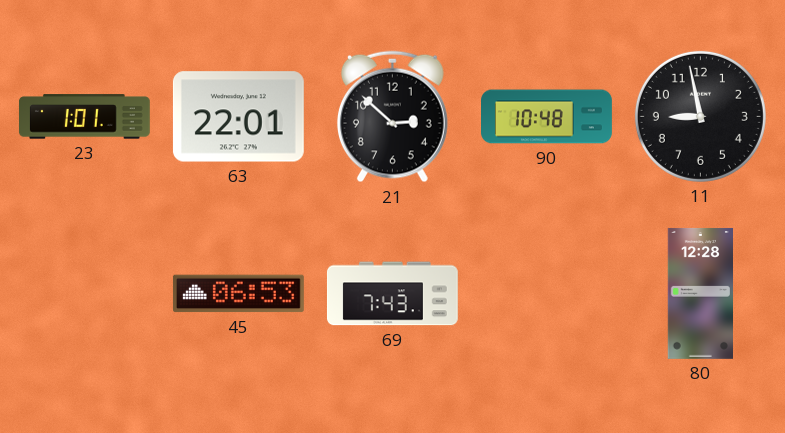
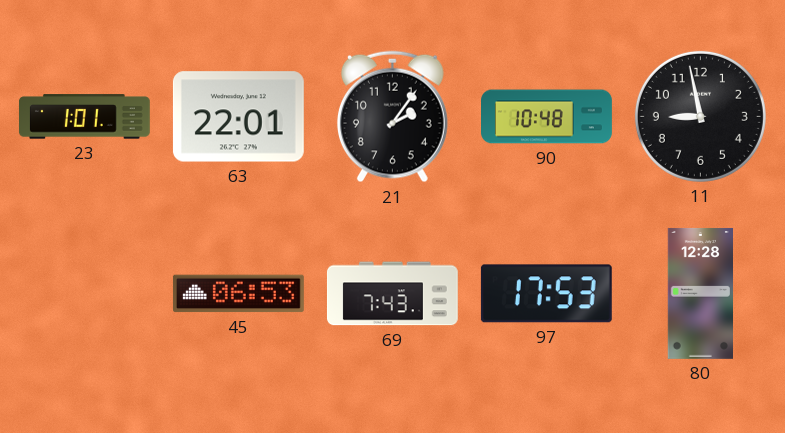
21: 2:52 -> 2:06 (392, 117)
97: none -> 17:53 (546, 294)
